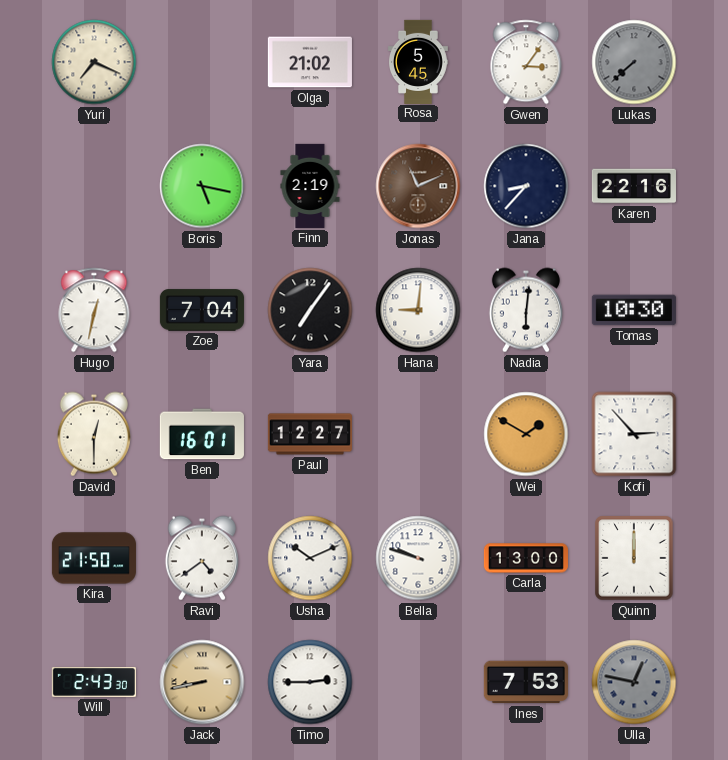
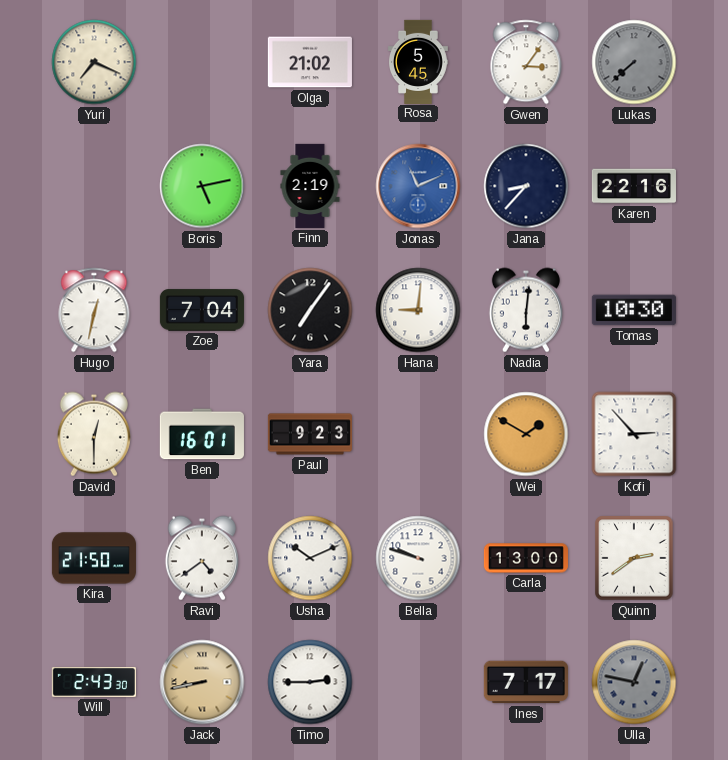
Boris: 5:17 -> 5:13 (202, 186)
Jonas dial: brown -> blue (418, 186)
Paul: 12:27 -> 9:23 (310, 434)
Quinn: 12:00 -> 2:39 (634, 558)
Ines: 7:53 -> 7:17 (526, 682)
